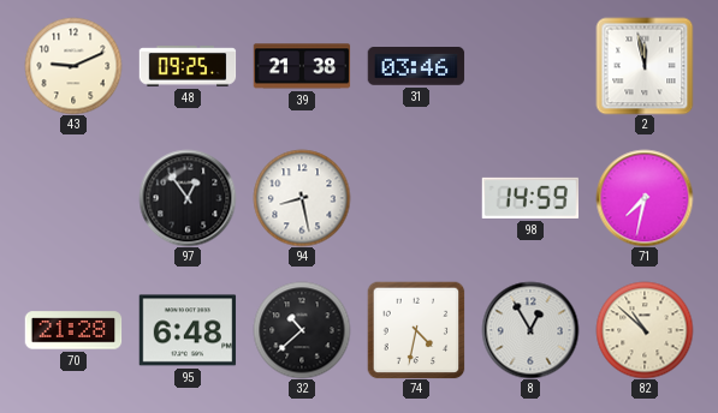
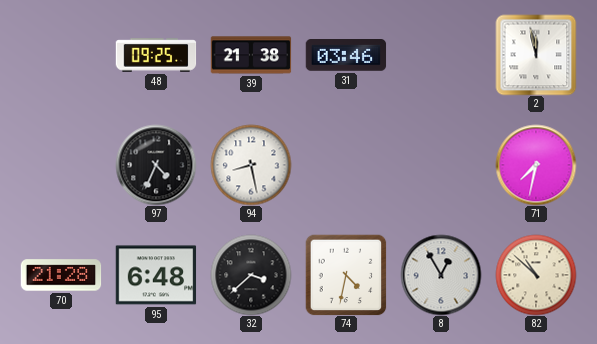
43: 9:11 -> none (73, 66)
97: 12:54 -> 4:34 (156, 165)
98: 14:59 -> none (530, 198)
32: 10:38 -> 3:38 (251, 275)
